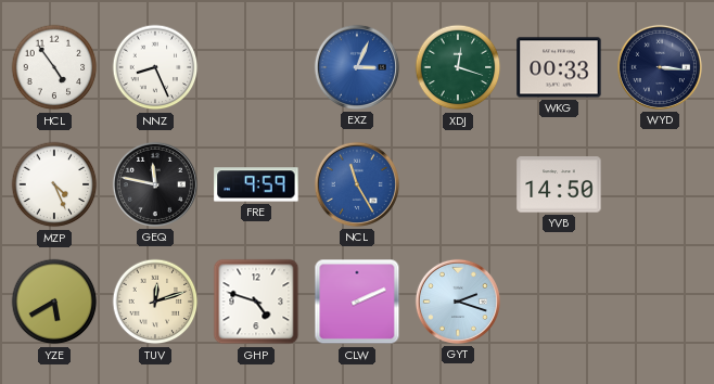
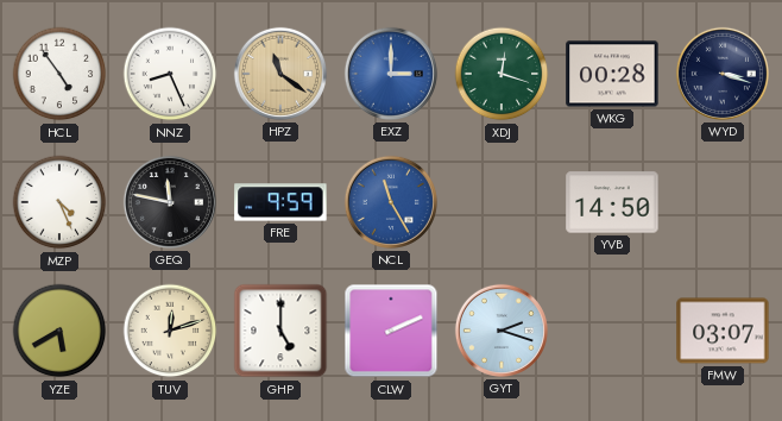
HPZ: none -> 11:21 (280, 74)
EXZ: 3:04 -> 3:00 (391, 74)
WKG: 00:33 -> 00:28 (612, 74)
WYD: 3:16 -> 3:18 (723, 74)
GHP: 4:48 -> 5:00 (280, 331)
FMW: none -> 03:07 (723, 331)
